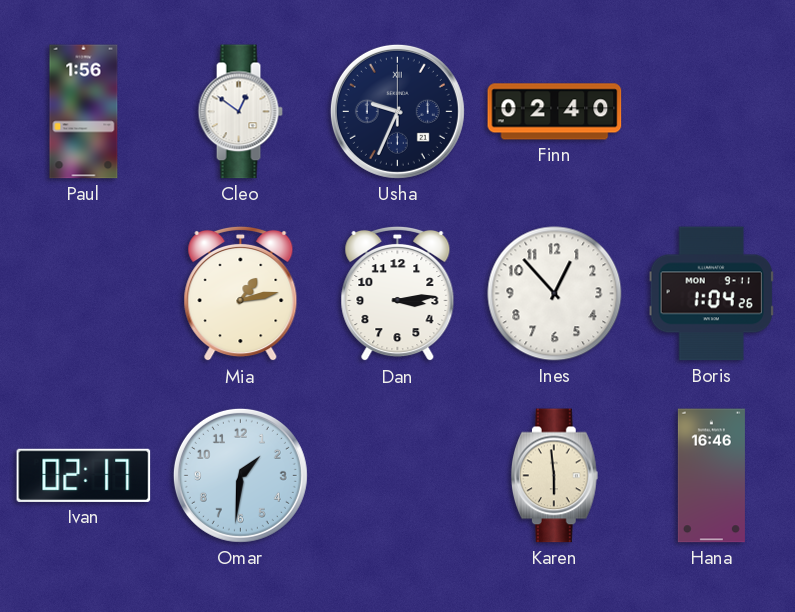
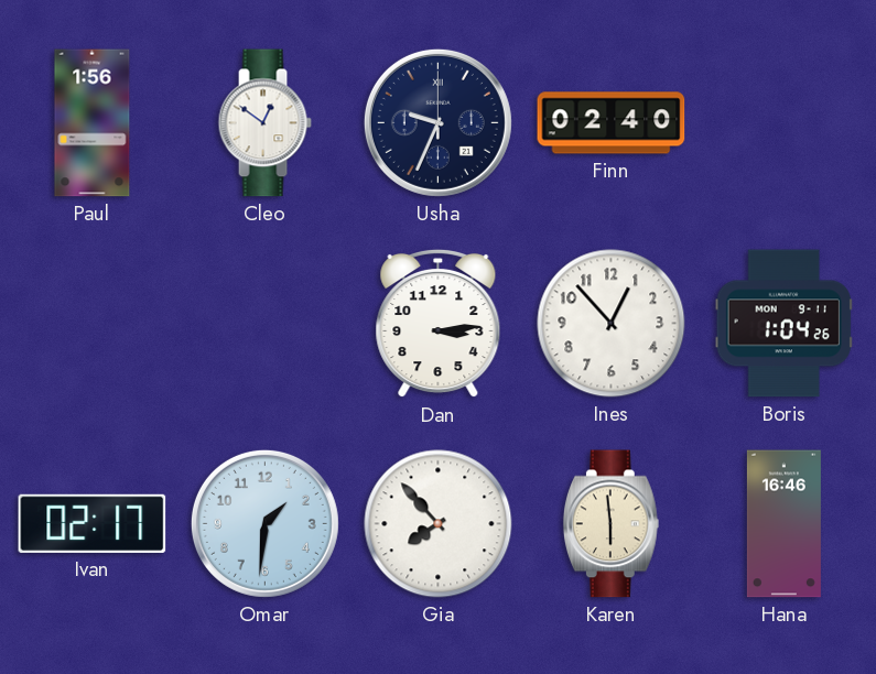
Mia: 1:13 -> none (241, 294)
Gia: none -> 7:53 (439, 524)
